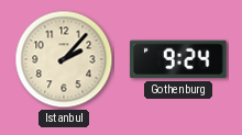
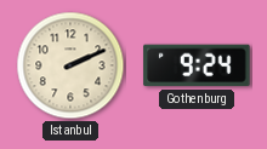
Istanbul: 2:07 -> 2:11 (70, 65)
